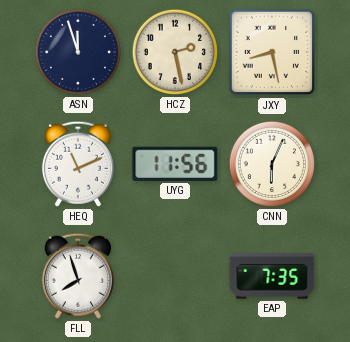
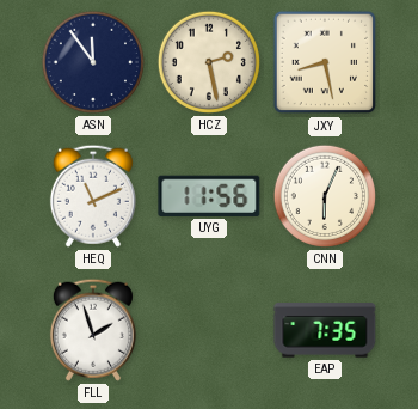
ASN: 11:57 -> 11:54 (93, 62)
FLL: 7:57 -> 1:57 (93, 330)
